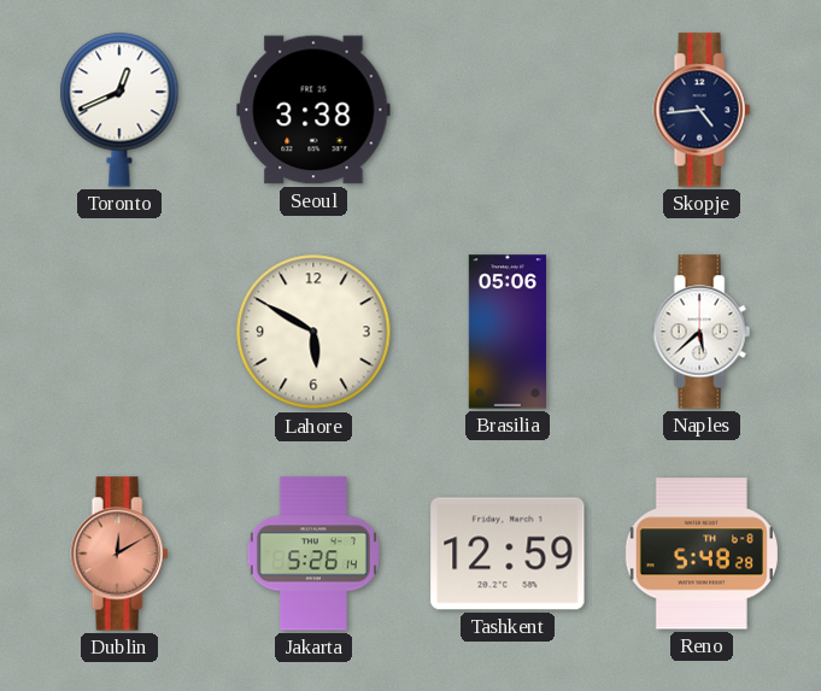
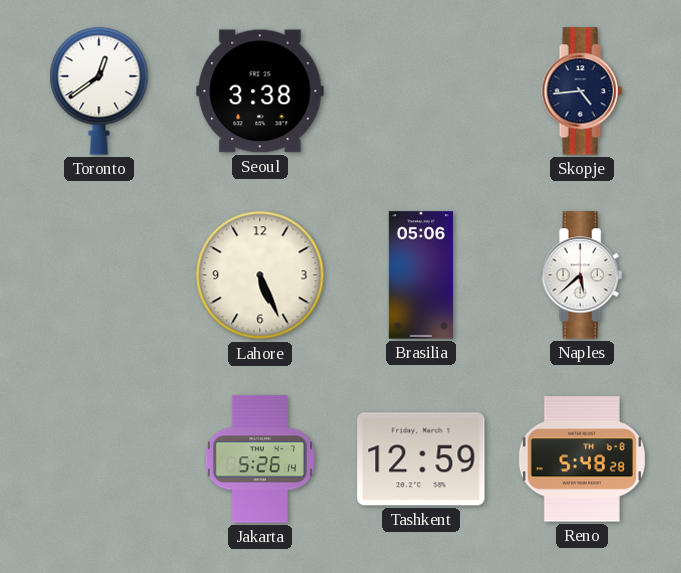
Toronto: 12:41 -> 12:39 (99, 91)
Lahore: 5:50 -> 5:26 (260, 275)
Dublin: 12:10 -> none (119, 554)
